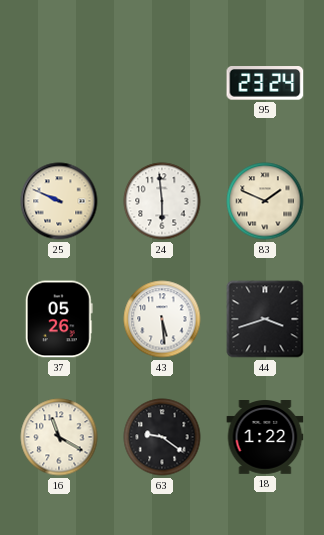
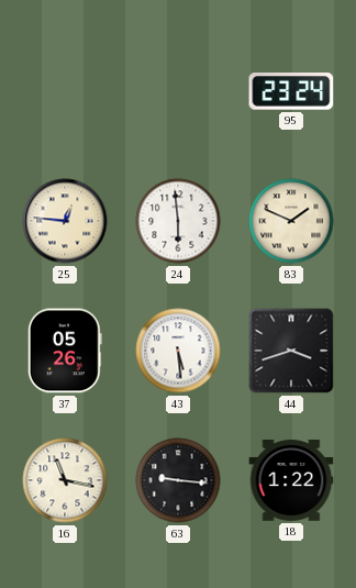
25: 9:49 -> 12:46 (65, 221)
16: 11:20 -> 11:17 (65, 480)
63: 9:21 -> 9:16 (178, 480)
